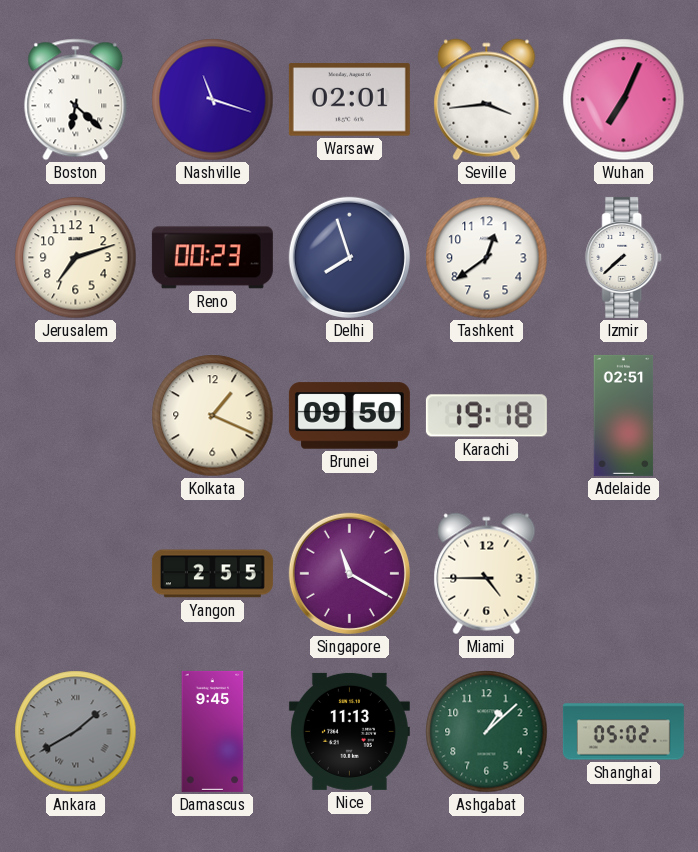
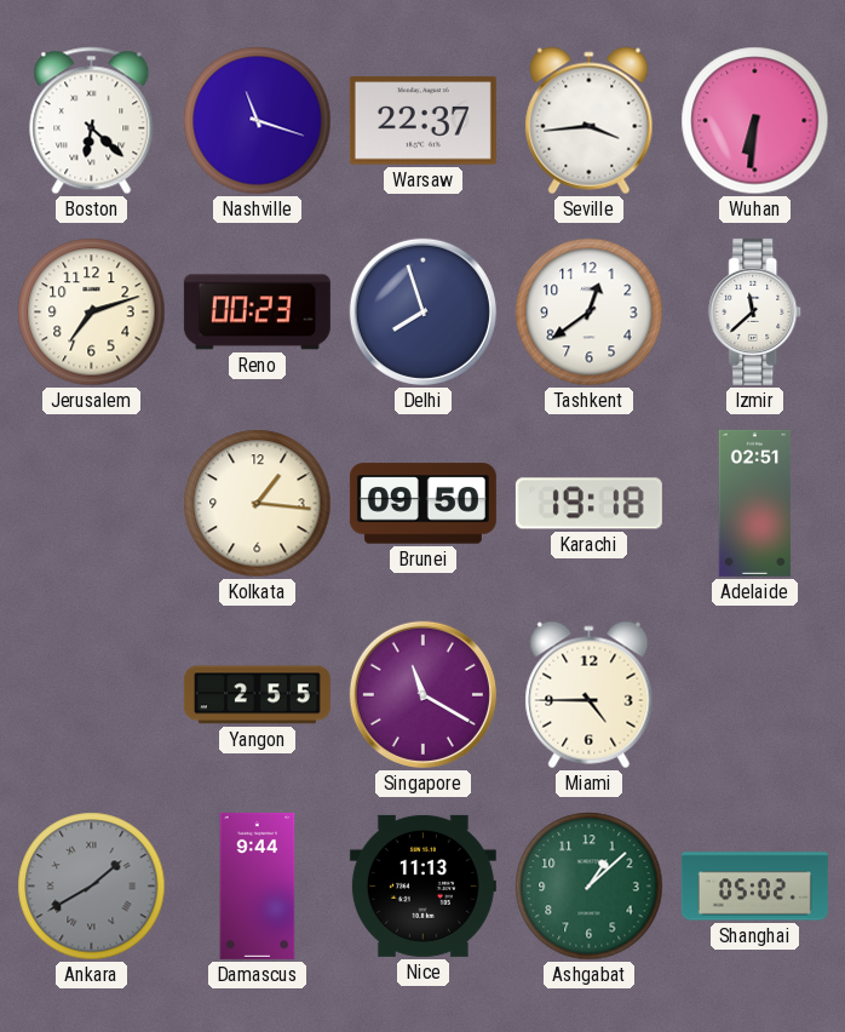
Warsaw: 02:01 -> 22:37 (422, 121)
Wuhan: 7:04 -> 6:31 (755, 121)
Izmir: 7:38 -> 11:38 (755, 311)
Kolkata: 1:19 -> 1:16 (258, 504)
Damascus: 9:45 -> 9:44 (258, 885)
